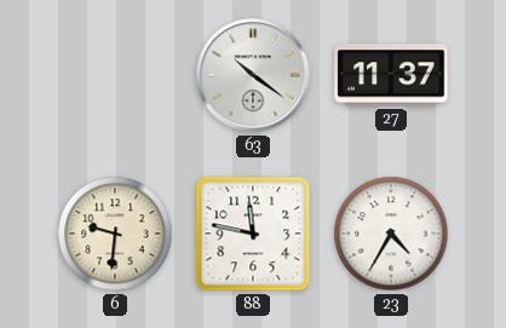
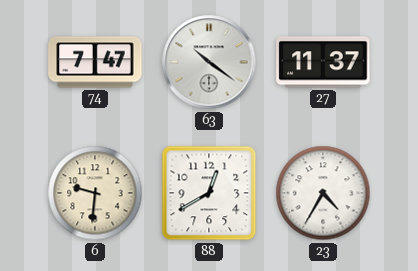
74: none -> 7:47 (95, 62)
88: 11:47 -> 12:40 (209, 193)
